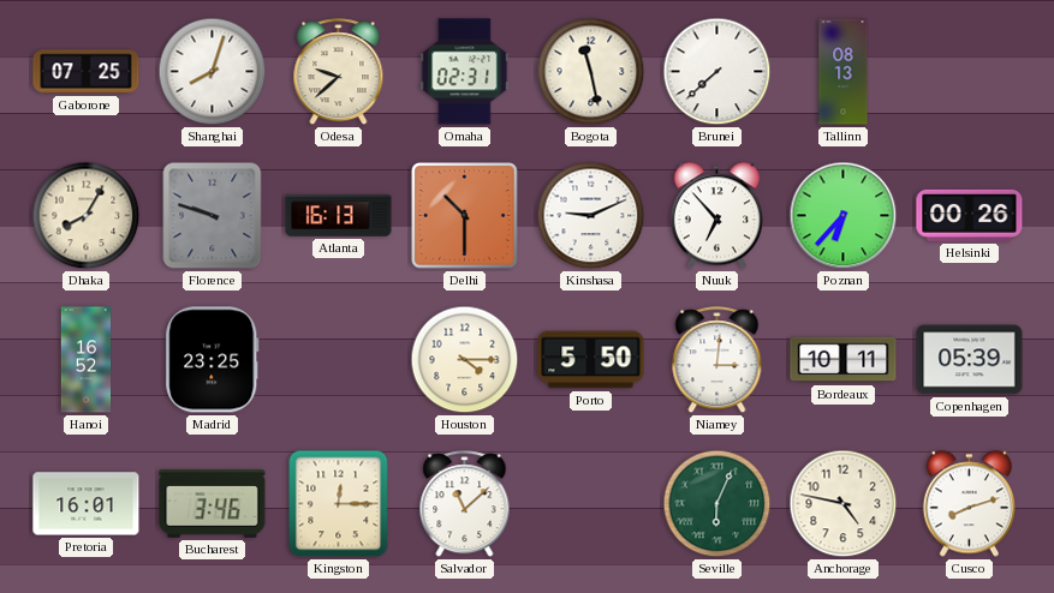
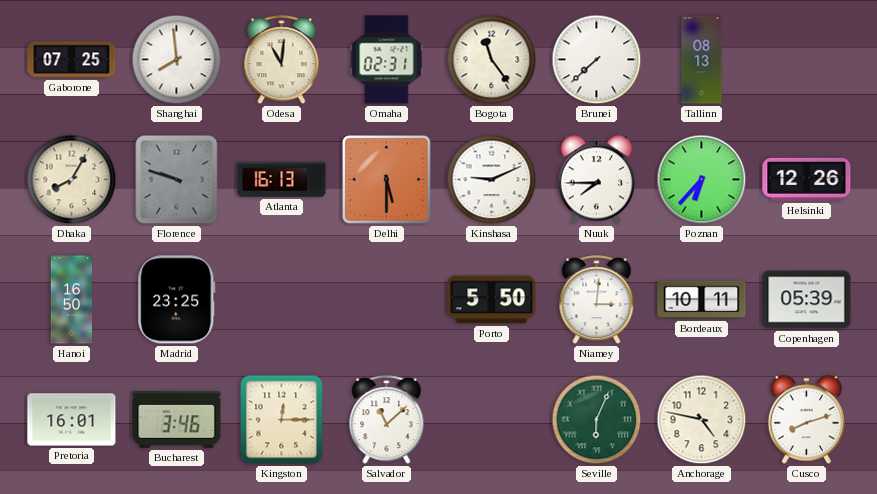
Shanghai: 8:03 -> 7:59 (177, 60)
Odesa: 9:38 -> 11:01 (282, 60)
Bogota: 11:28 -> 11:24 (492, 60)
Delhi: 10:30 -> 5:30 (387, 180)
Nuuk: 6:53 -> 7:45 (596, 180)
Helsinki: 00:26 -> 12:26 (807, 179)
Hanoi: 16:52 -> 16:50 (72, 300)
Houston: 4:15 -> none (465, 360)
